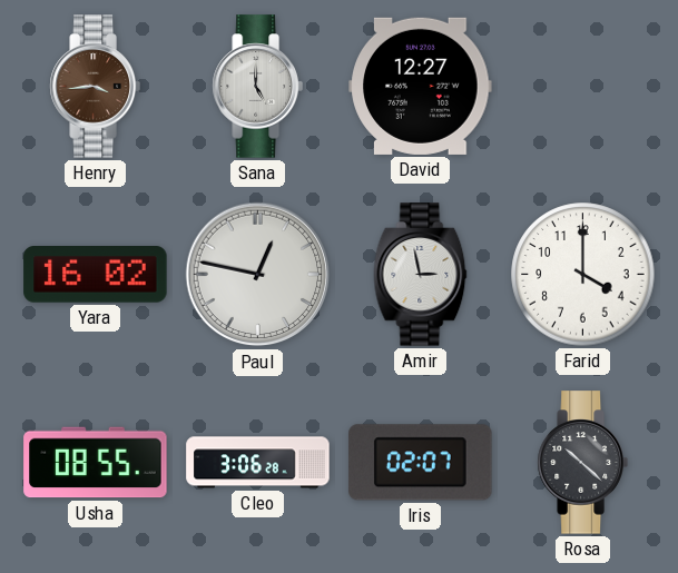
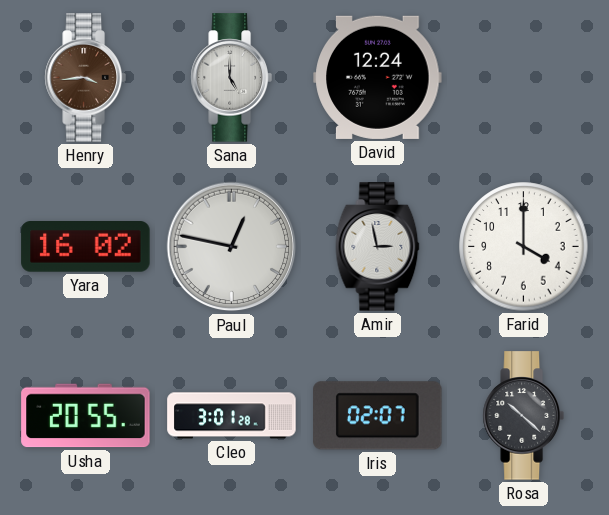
David: 12:27 -> 12:24 (378, 77)
Usha: 08:55 -> 20:55 (86, 416)
Cleo: 3:06 -> 3:01 (232, 416)
